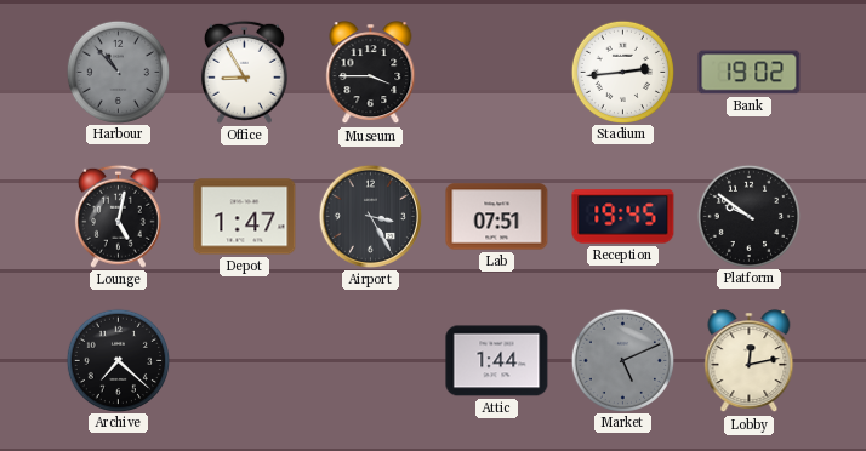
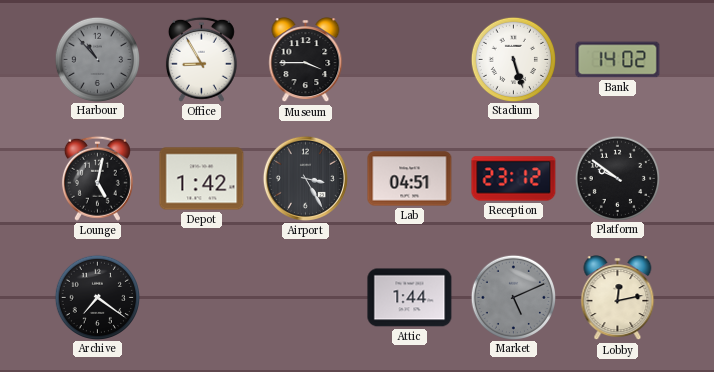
Stadium: 2:44 -> 5:27 (513, 59)
Bank: 19:02 -> 14:02 (618, 60)
Depot: 1:47 -> 1:42 (202, 179)
Lab: 07:51 -> 04:51 (410, 179)
Reception: 19:45 -> 23:12 (514, 179)
Archive: 7:22 -> 7:21 (97, 297)
